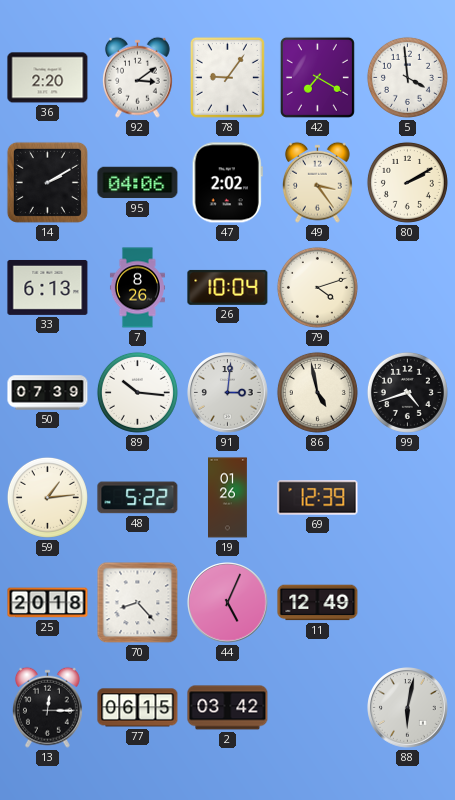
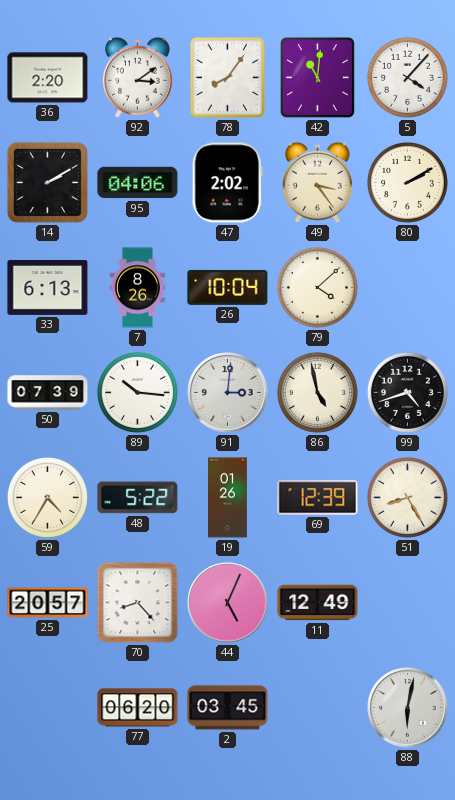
78: 9:06 -> 8:06 (227, 77)
42: 7:20 -> 11:01 (317, 77)
5: 3:59 -> 4:07 (407, 77)
79: 4:12 -> 4:08 (317, 287)
59: 1:14 -> 4:35 (47, 497)
51: none -> 8:25 (407, 497)
25: 20:18 -> 20:57 (48, 603)
13: 12:15 -> none (48, 707)
77: 06:15 -> 06:20 (138, 708)
2: 03:42 -> 03:45 (228, 708)
